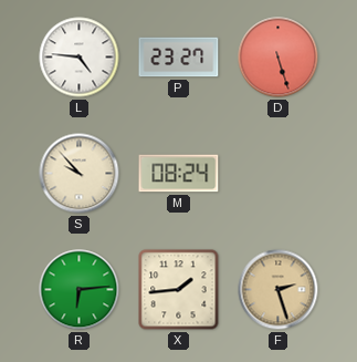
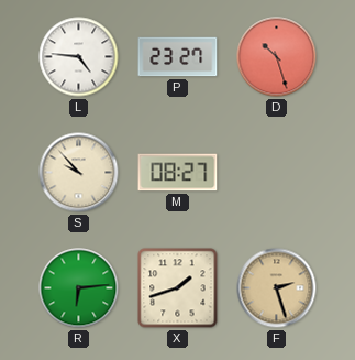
D: 5:27 -> 10:27 (277, 57)
M: 08:24 -> 08:27 (178, 173)
X: 1:44 -> 1:42 (178, 288)
